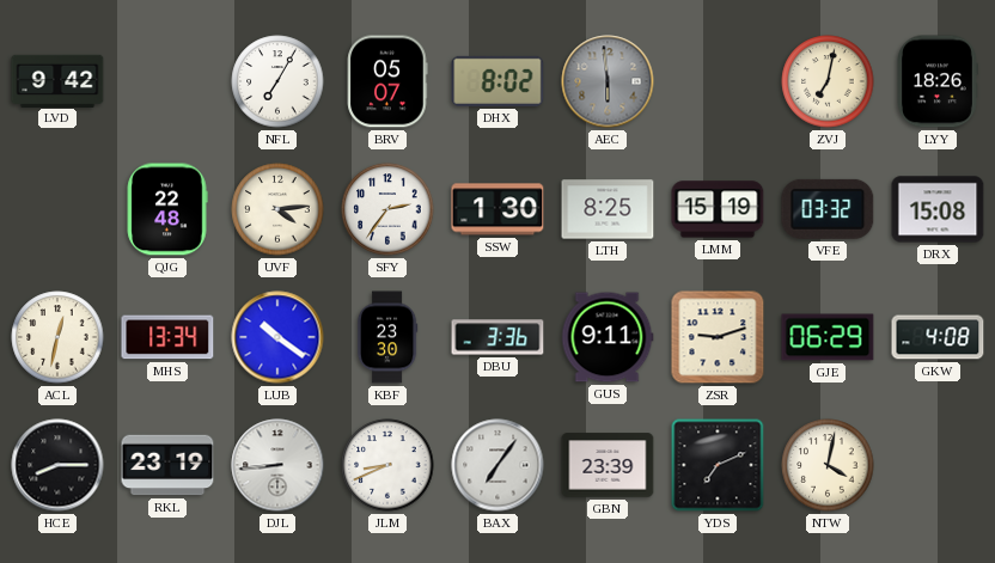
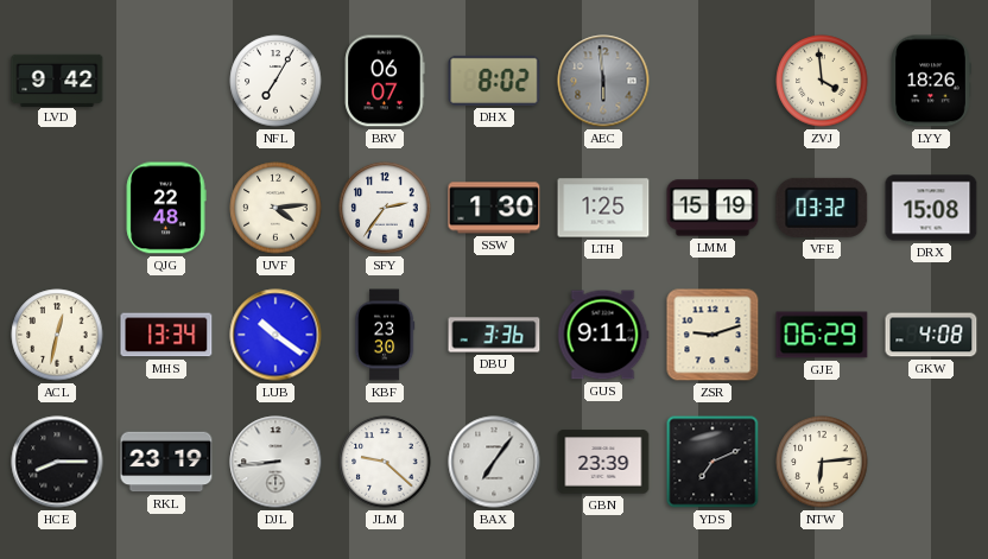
BRV: 05:07 -> 06:07 (385, 81)
ZVJ: 7:02 -> 3:59 (822, 81)
LTH: 8:25 -> 1:25 (603, 208)
JLM: 8:41 -> 9:22 (385, 462)
NTW: 4:02 -> 6:14 (822, 462)
